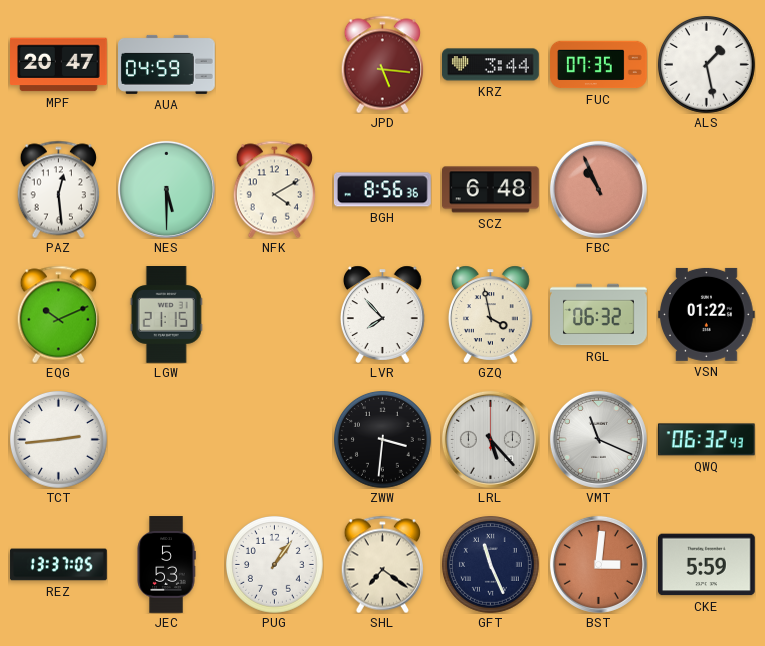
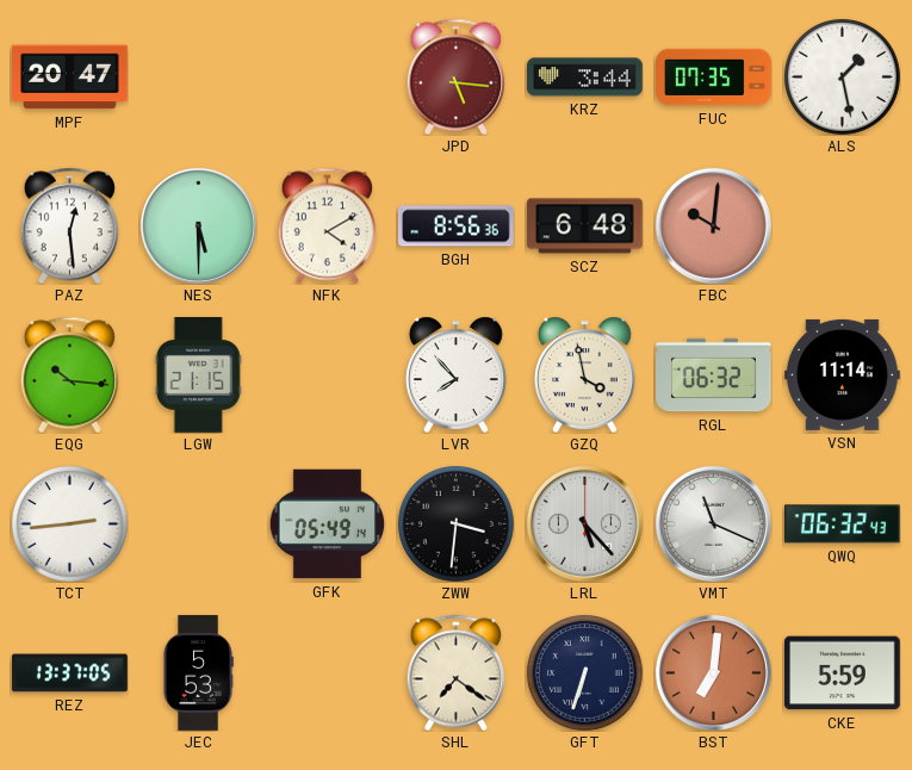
AUA: 04:59 -> none (167, 64)
FBC: 10:56 -> 10:01 (713, 225)
EQG: 10:11 -> 10:16 (69, 374)
VSN: 01:22 -> 11:14 (843, 374)
GFK: none -> 05:49 (327, 524)
PUG: 1:06 -> none (275, 565)
GFT: 11:26 -> 6:33 (585, 673)
BST: 3:01 -> 7:01 (713, 672)
